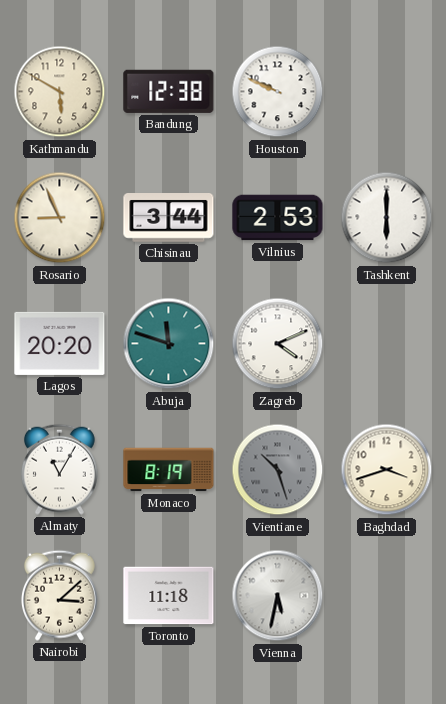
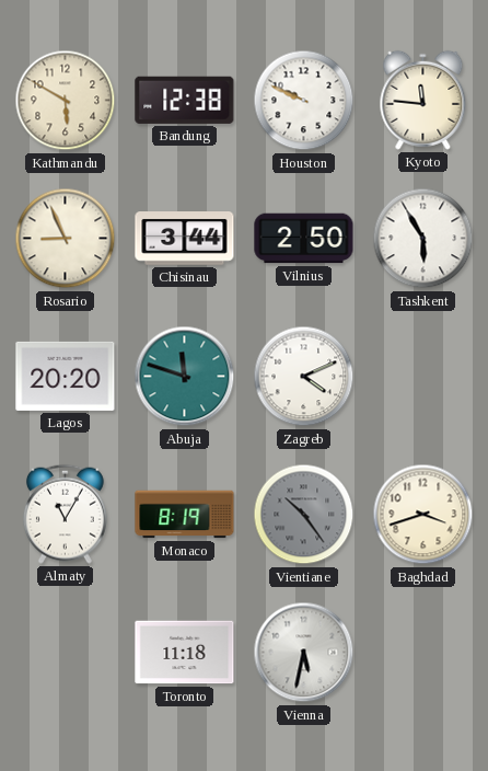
Kyoto: none -> 11:46 (423, 100)
Vilnius: 2:53 -> 2:50 (304, 239)
Tashkent: 6:00 -> 5:55 (423, 239)
Vientiane: 10:27 -> 10:24 (304, 515)
Nairobi: 3:08 -> none (59, 595)
